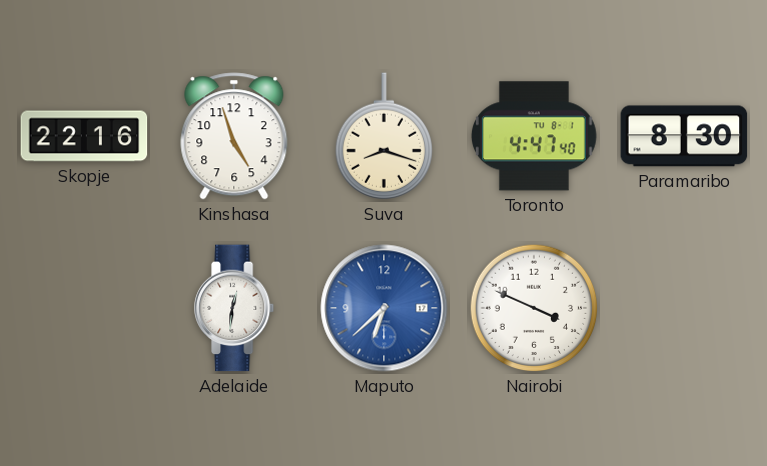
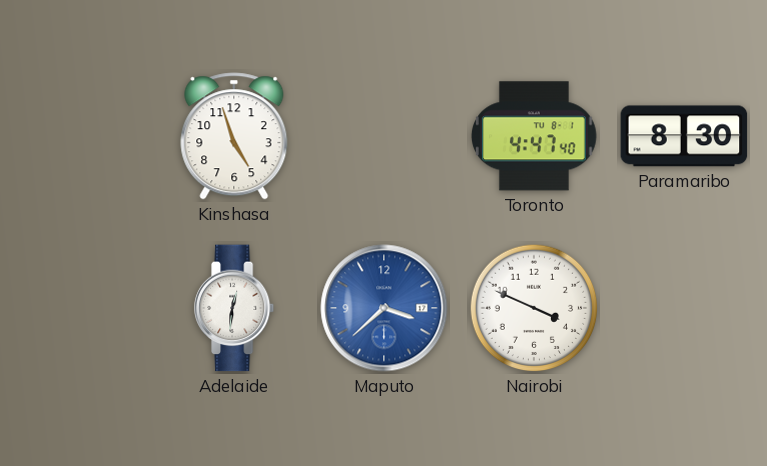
Skopje: 22:16 -> none (84, 136)
Suva: 8:18 -> none (383, 136)
Maputo: 6:38 -> 3:38 (384, 308)
